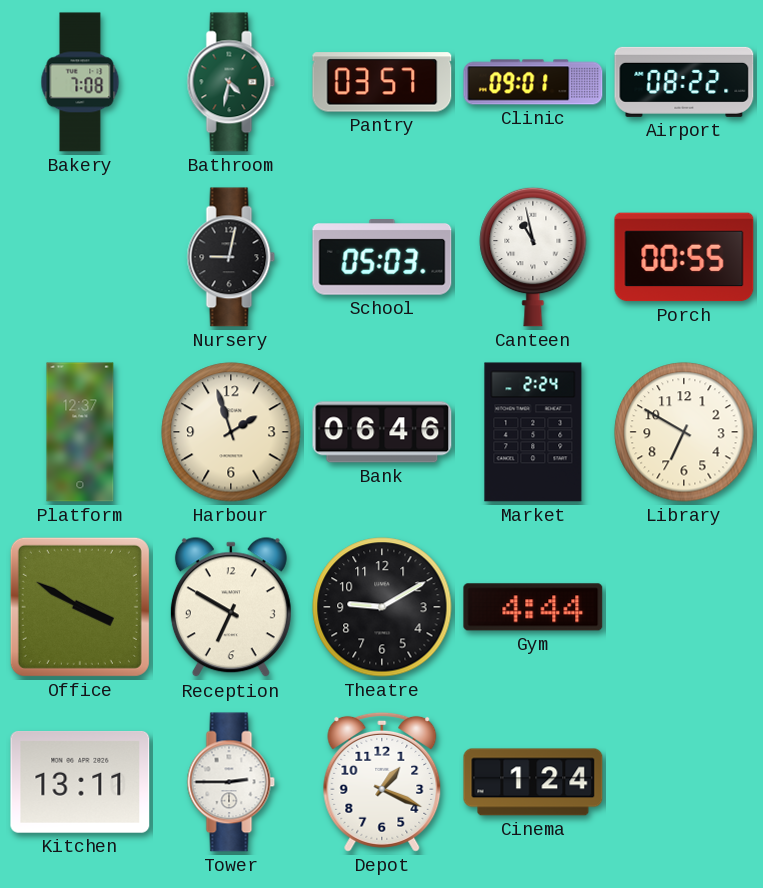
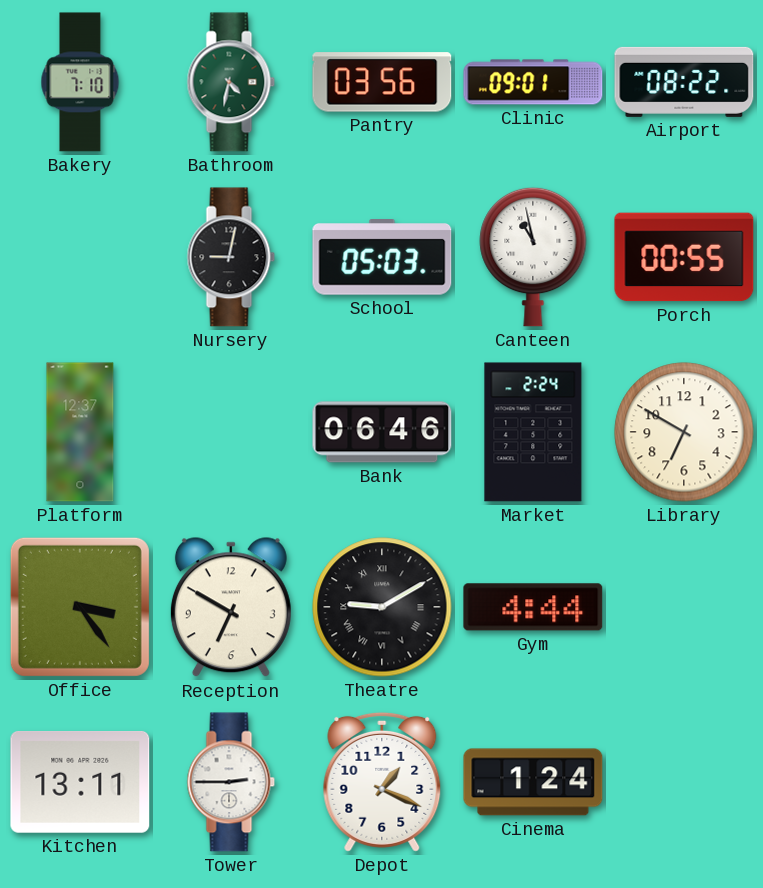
Bakery: 7:08 -> 7:10 (80, 82)
Pantry: 03:57 -> 03:56 (382, 82)
Harbour: 1:57 -> none (231, 432)
Office: 3:50 -> 3:24 (80, 607)
Theatre numerals: Arabic -> Roman (382, 607)
